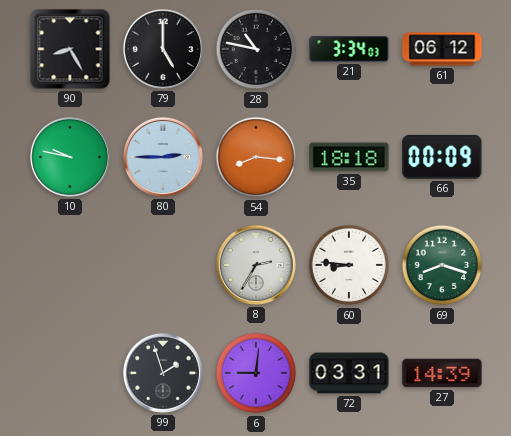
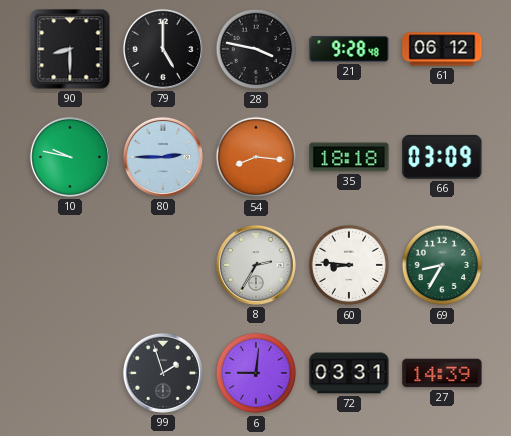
90: 8:25 -> 8:30 (70, 49)
28: 10:47 -> 3:47 (256, 49)
21: 3:34 -> 9:28 (349, 49)
66: 00:09 -> 03:09 (442, 157)
69: 8:18 -> 8:35 (442, 265)
